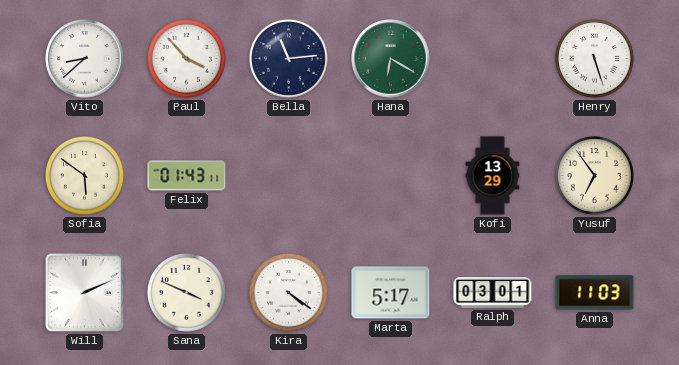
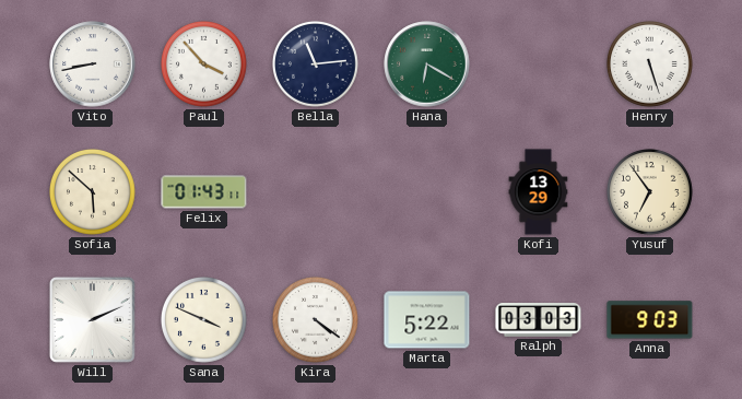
Vito: 8:38 -> 8:43 (93, 64)
Sofia: 5:51 -> 5:52 (93, 192)
Marta: 5:17 -> 5:22 (427, 320)
Ralph: 03:01 -> 03:03 (539, 320)
Anna: 11:03 -> 9:03 (650, 320)
